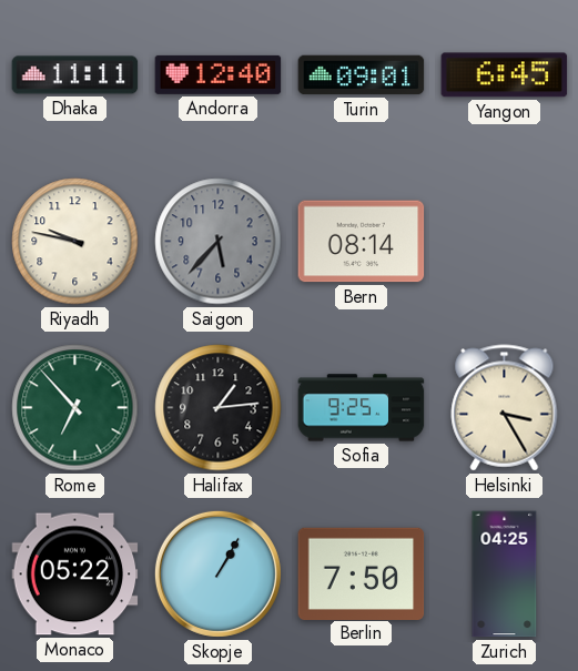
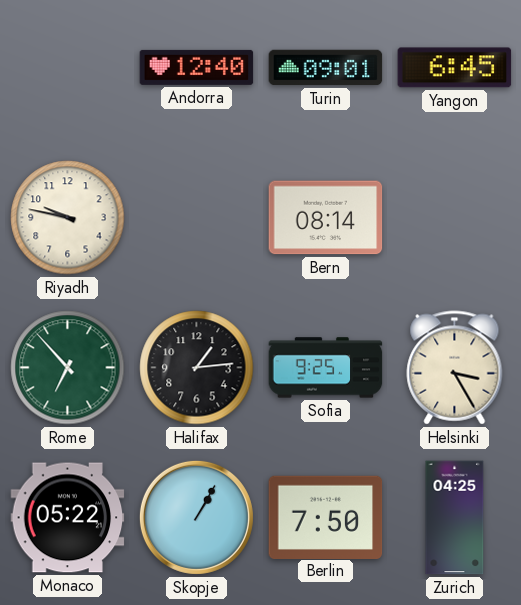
Dhaka: 11:11 -> none (75, 75)
Saigon: 5:37 -> none (219, 242)
